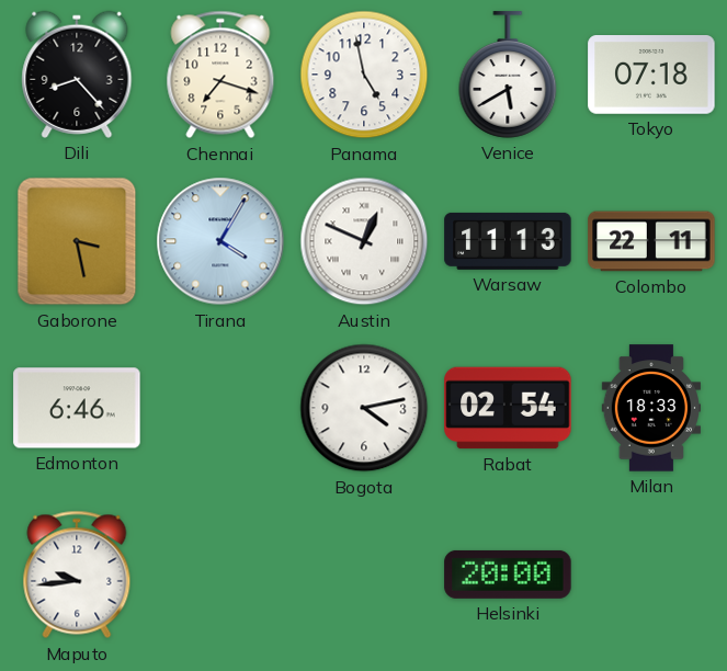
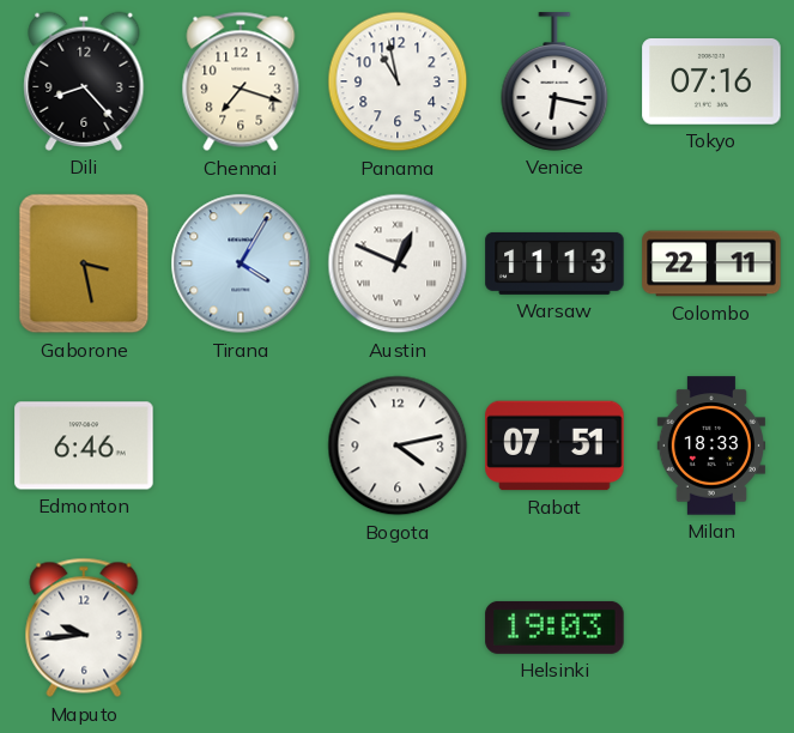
Panama: 4:58 -> 10:58 (398, 81)
Venice: 5:40 -> 6:17 (554, 81)
Tokyo: 07:18 -> 07:16 (711, 83)
Rabat: 02:54 -> 07:51 (554, 446)
Helsinki: 20:00 -> 19:03 (554, 628)
